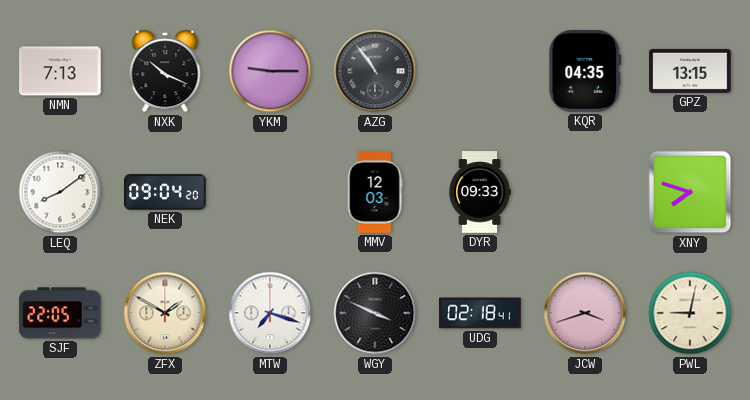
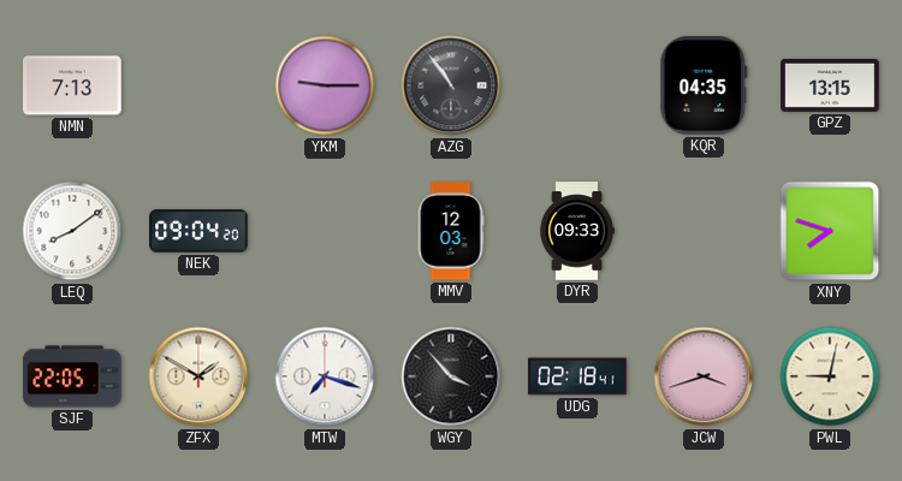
NXK: 10:19 -> none (165, 71)
WGY: 3:49 -> 3:53 (451, 376)
